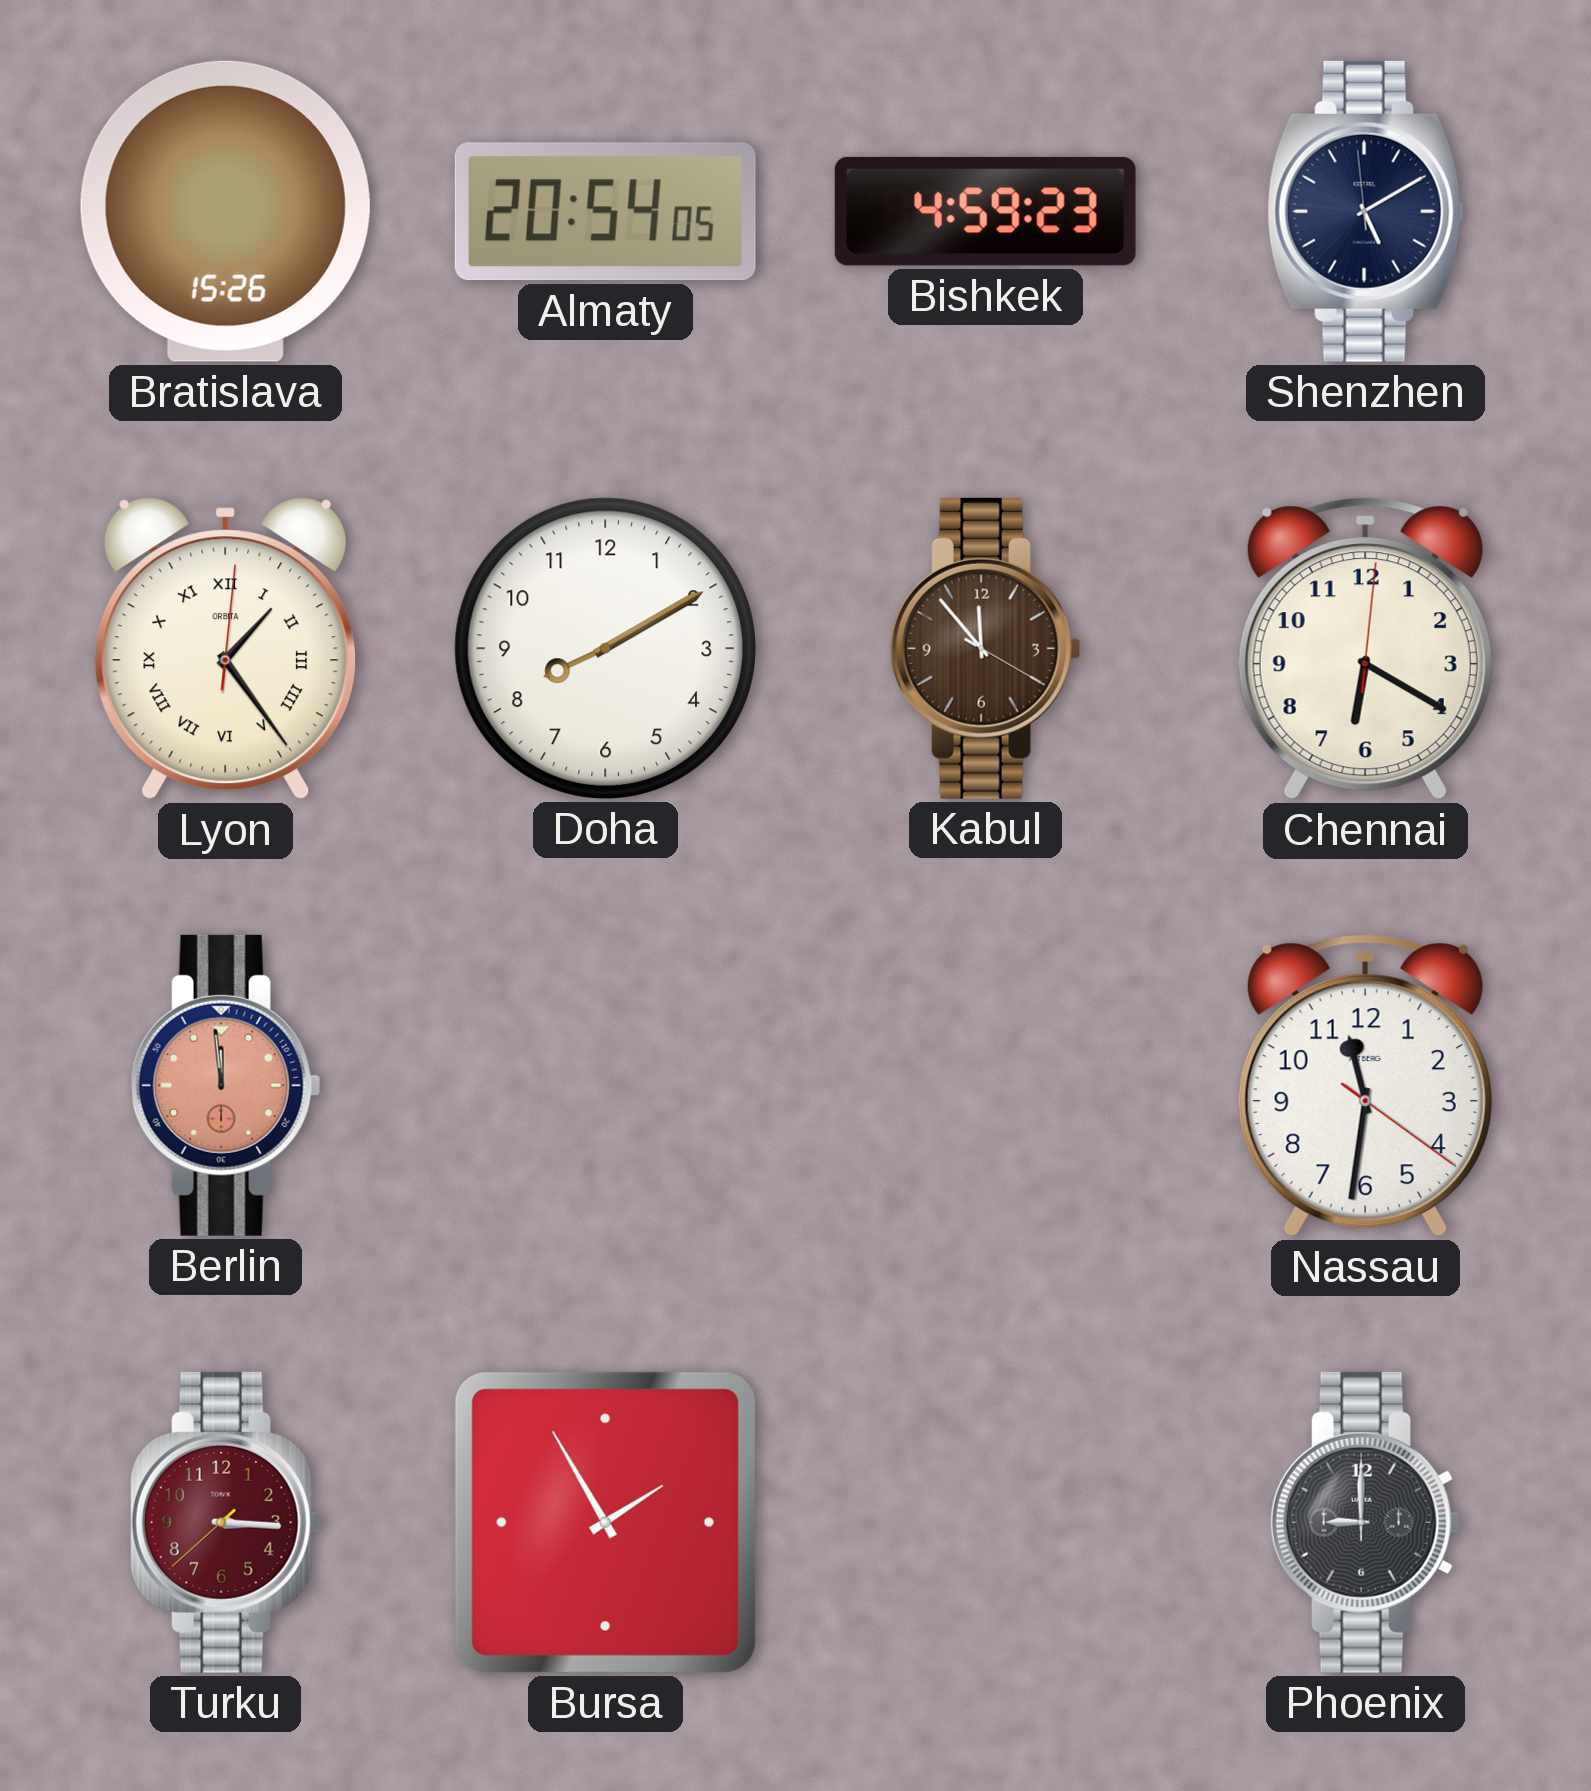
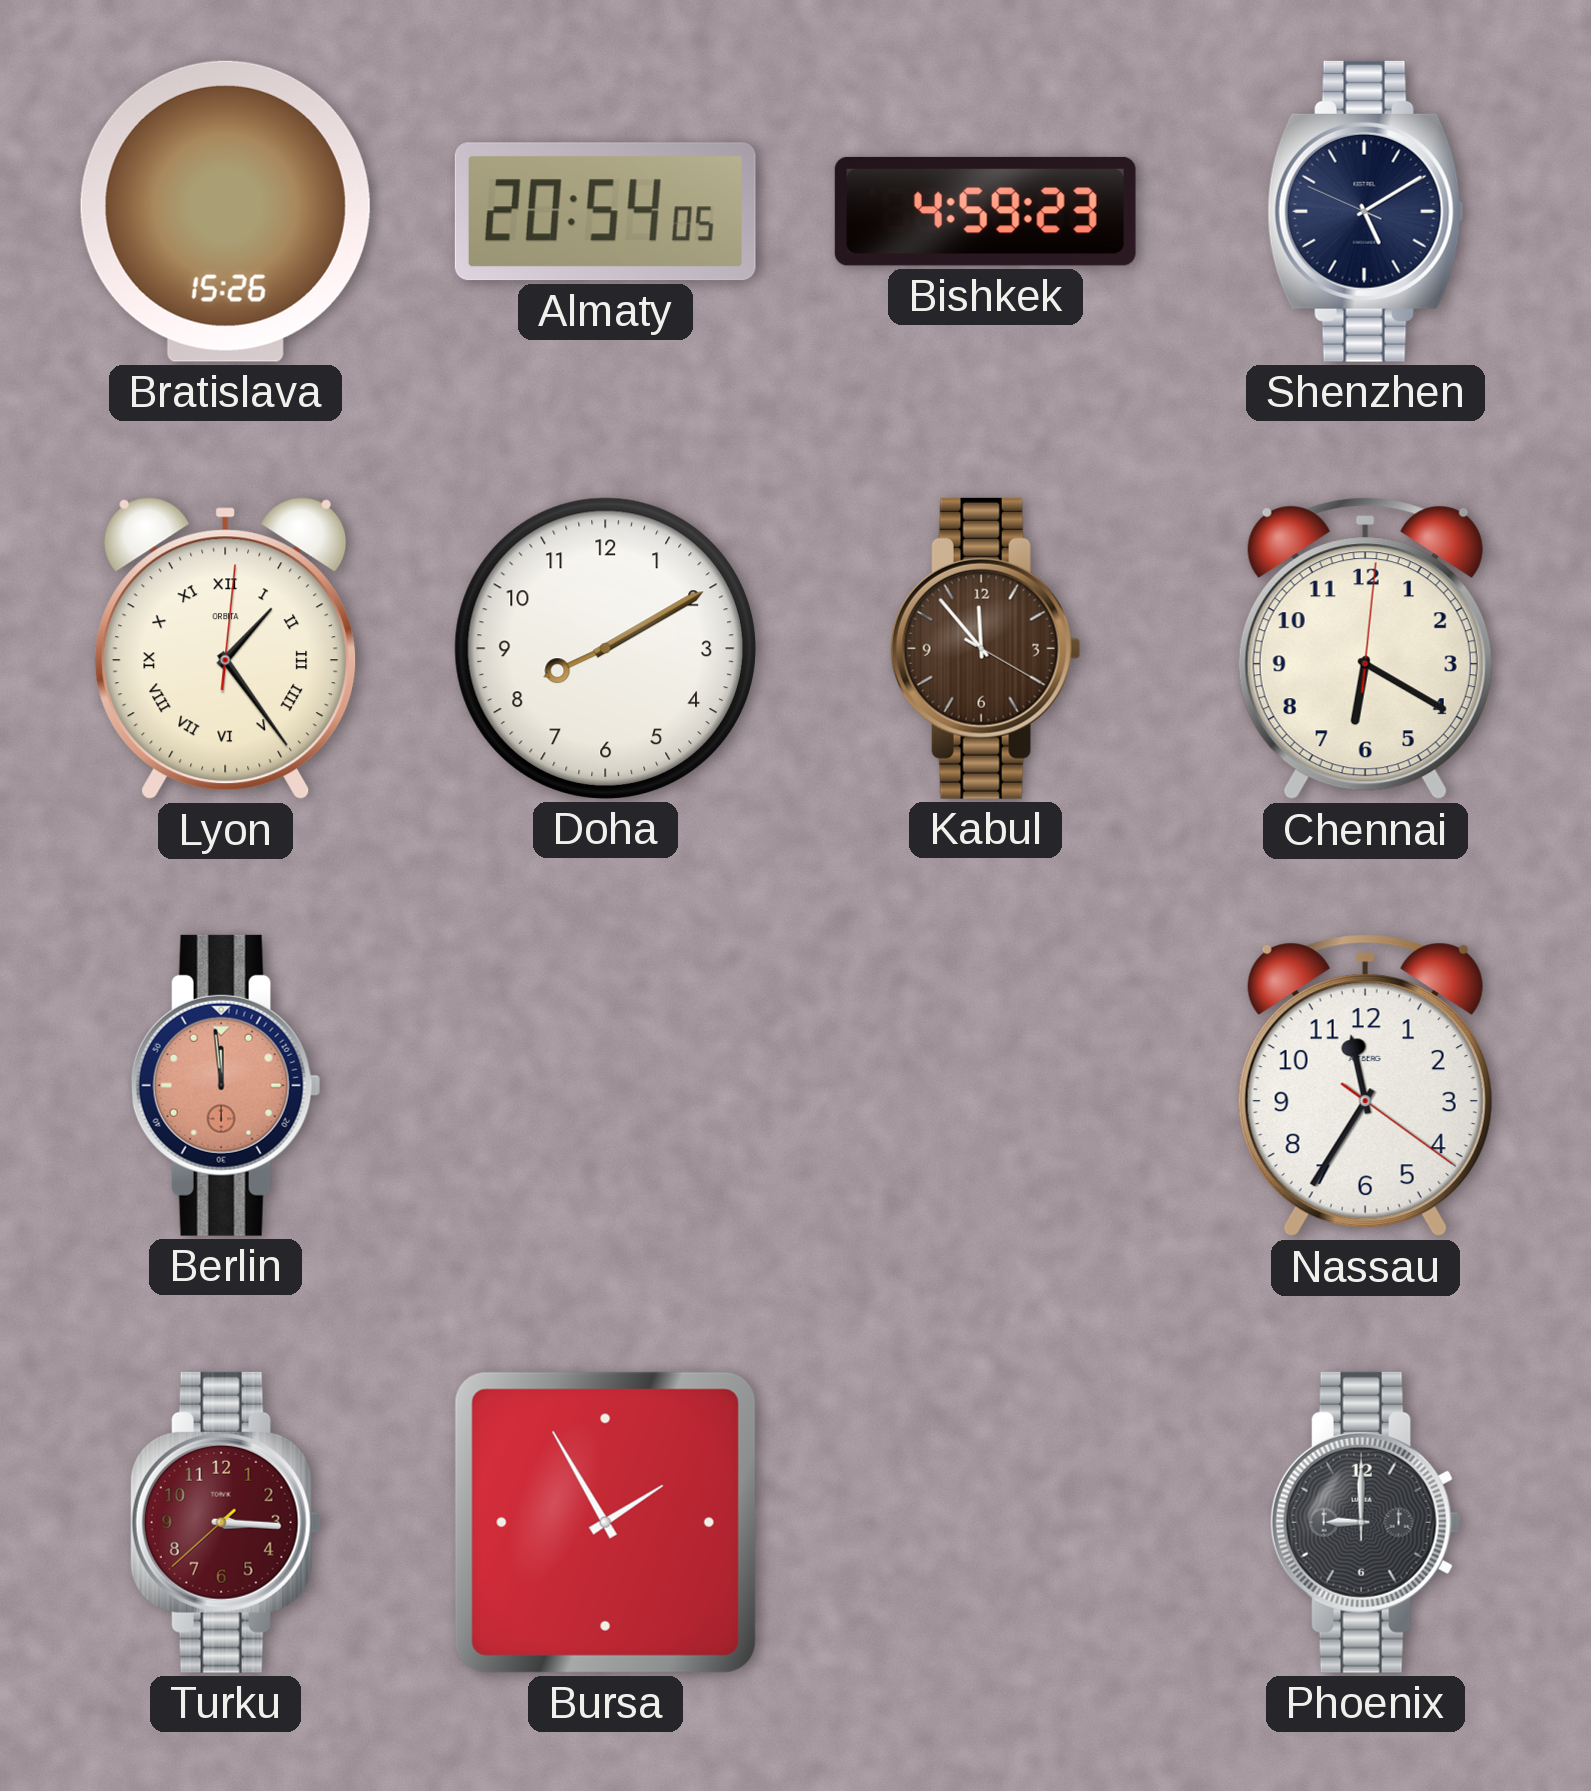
Shenzhen: 5:09:59 -> 5:09:49 (1366, 211)
Nassau: 11:31 -> 11:35 (1365, 1086)
